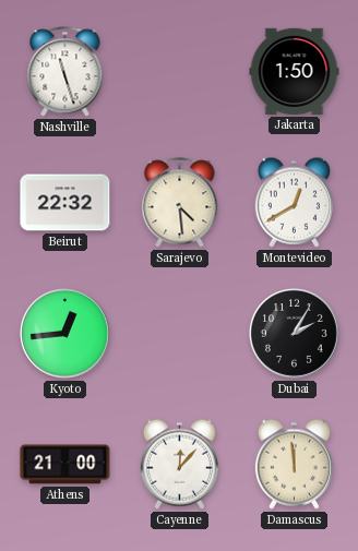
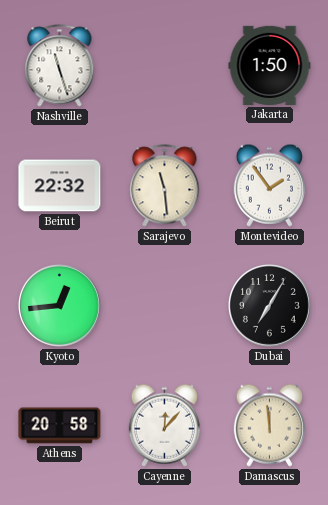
Sarajevo: 4:29 -> 11:29 (165, 186)
Montevideo: 12:40 -> 1:54 (269, 185)
Dubai: 2:05 -> 7:05 (269, 305)
Athens: 21:00 -> 20:58 (60, 426)
